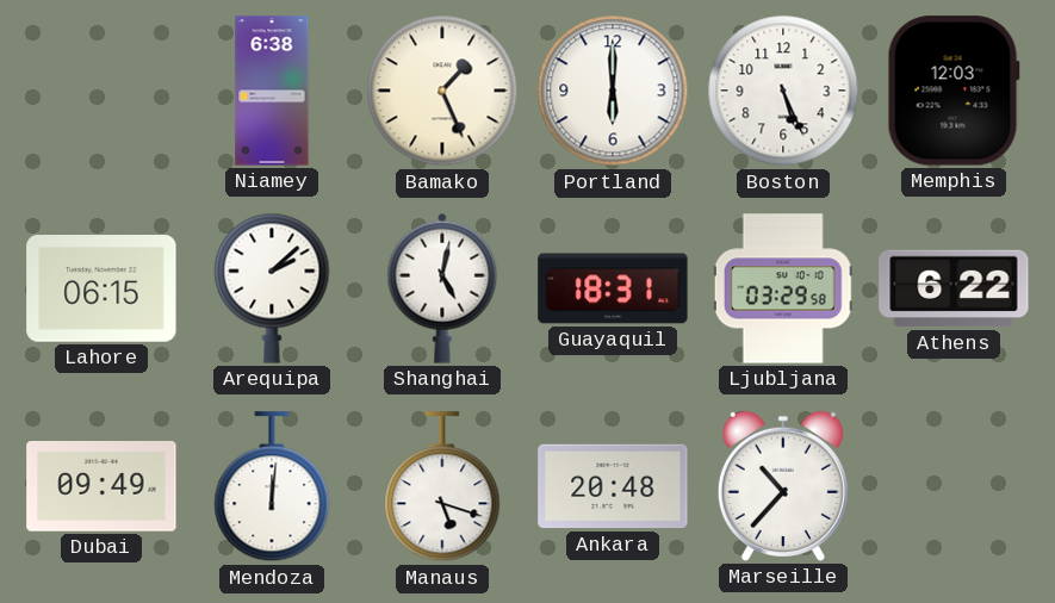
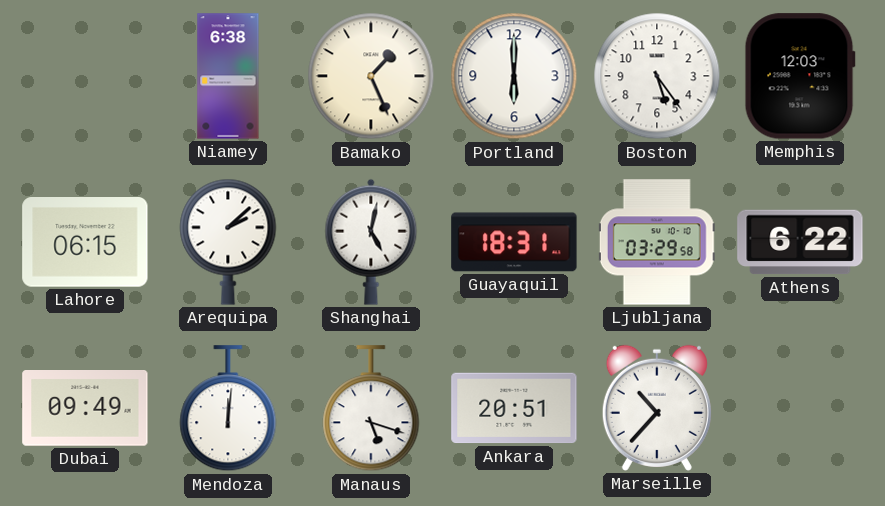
Boston: 5:26 -> 5:24 (657, 76)
Ankara: 20:48 -> 20:51 (514, 408)
